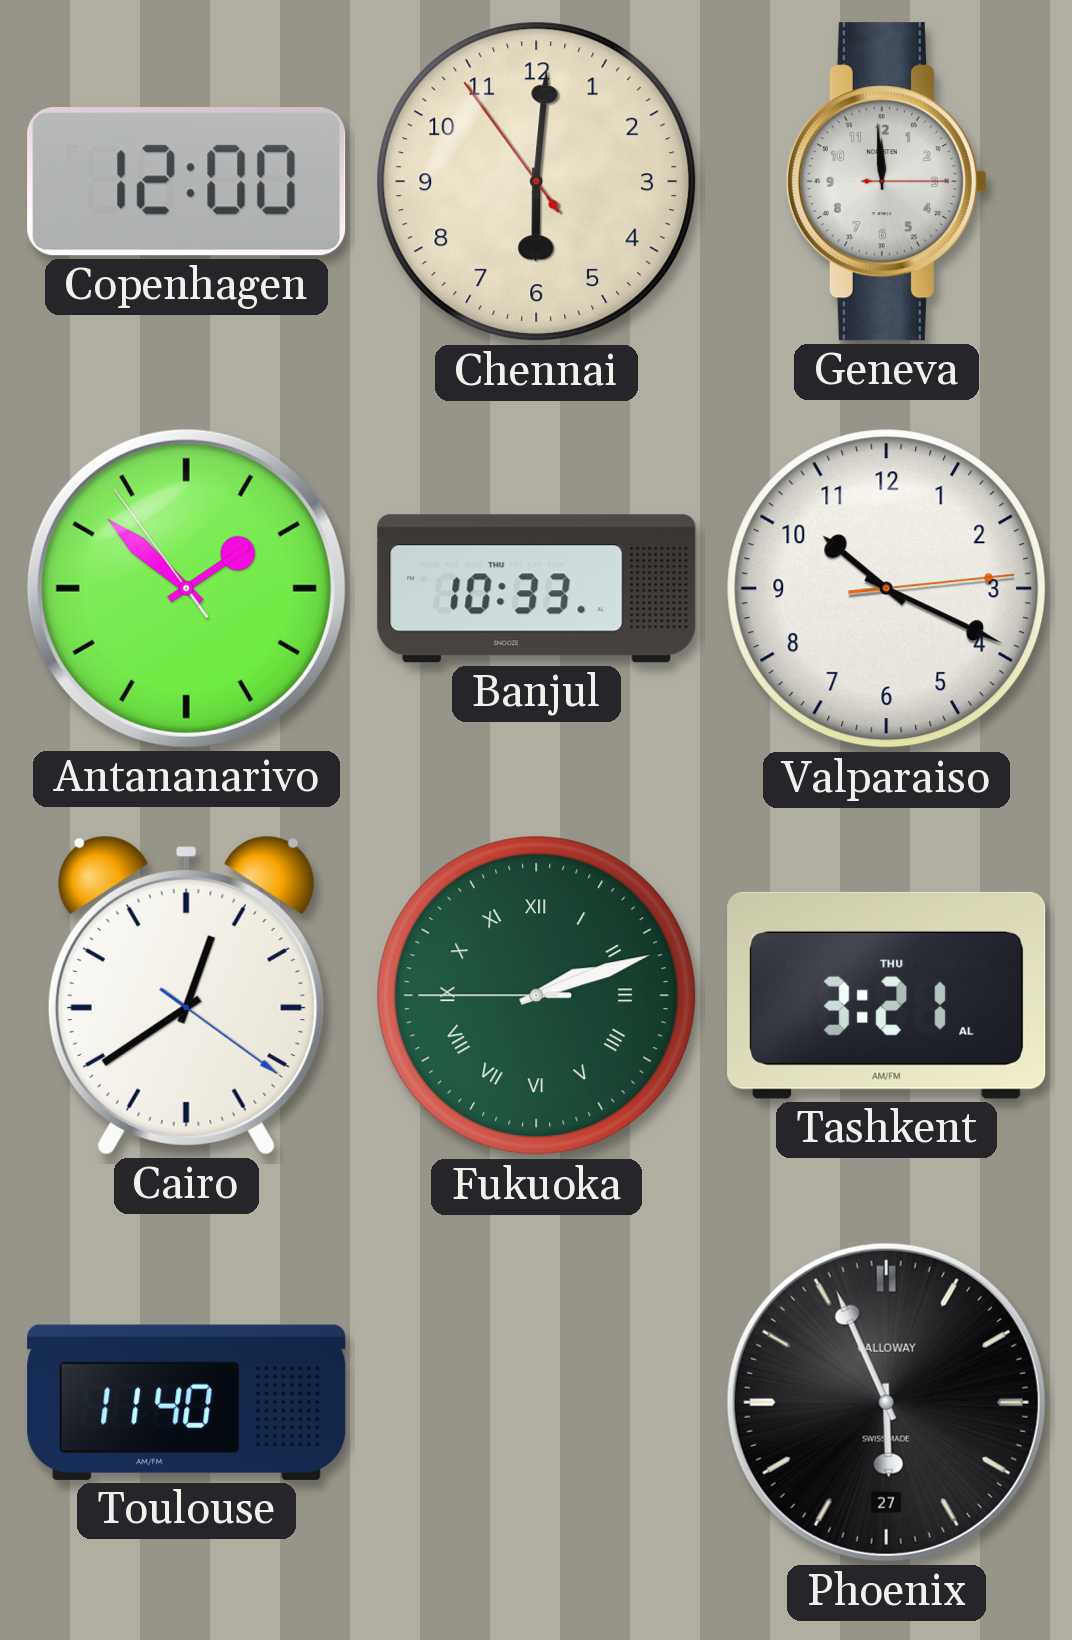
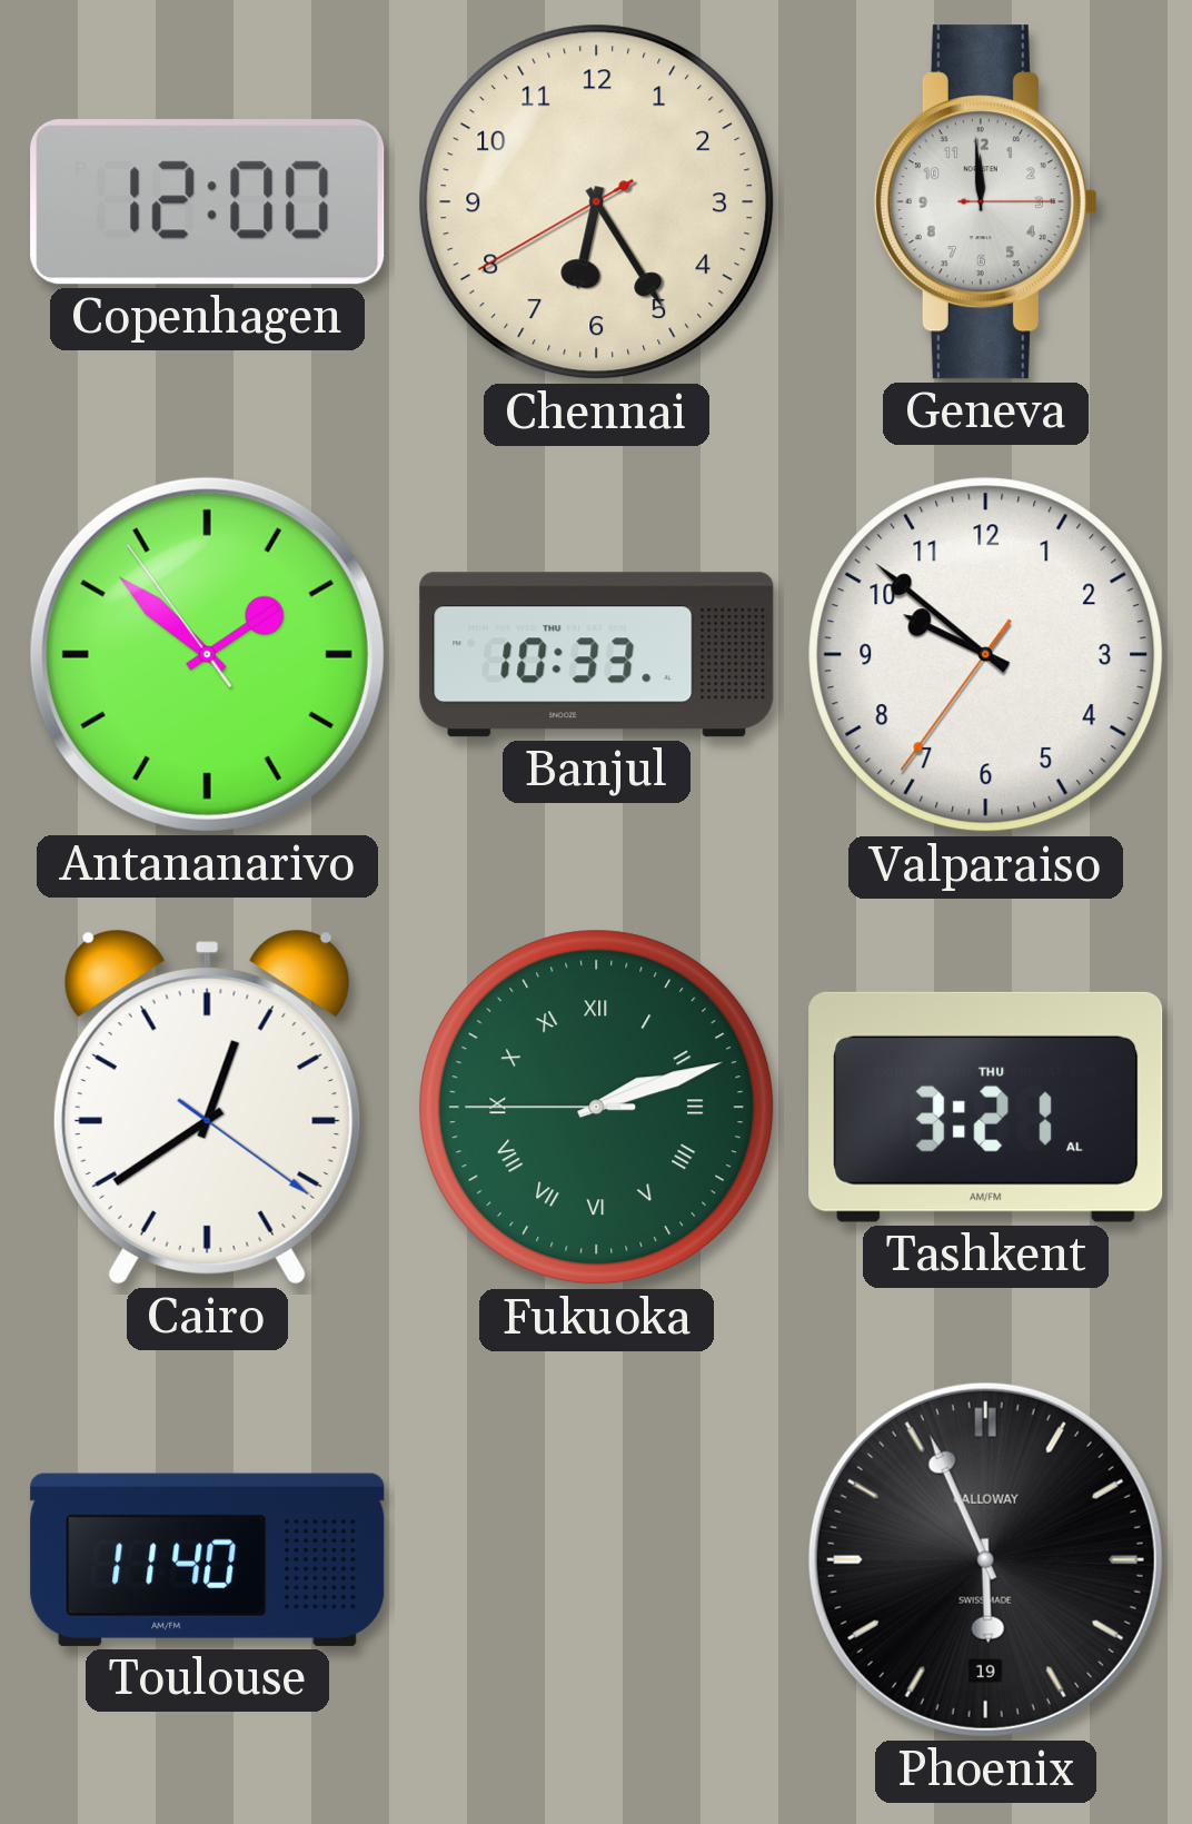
Chennai: 6:00 -> 6:24 (597, 202)
Valparaiso: 10:19 -> 9:51 (986, 655)
Phoenix date: 27 -> 19 (985, 1559)
